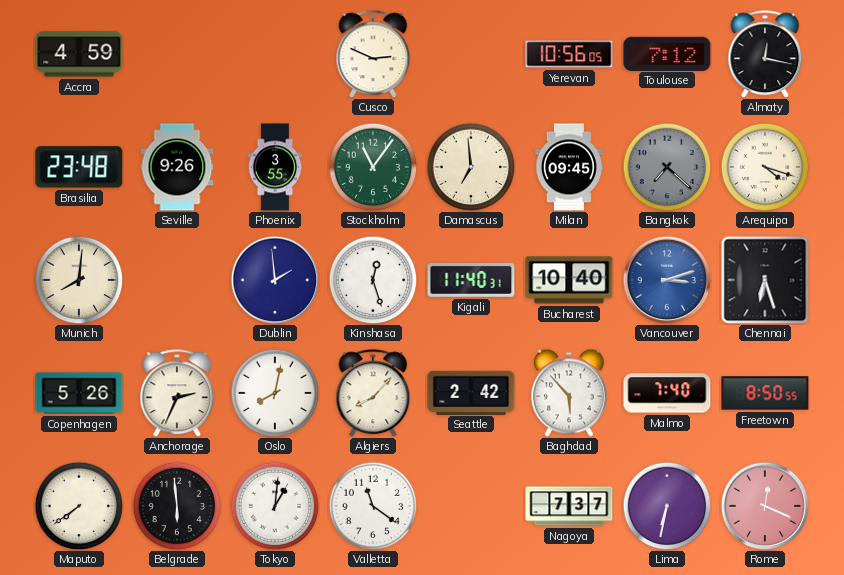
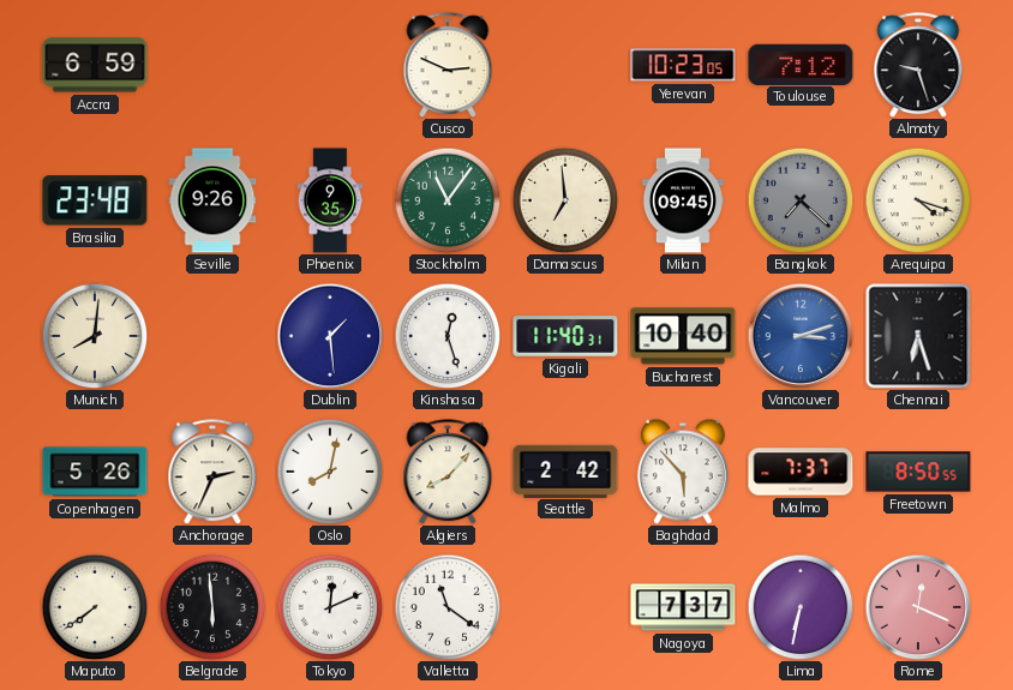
Accra: 4:59 -> 6:59 (95, 65)
Yerevan: 10:56 -> 10:23 (683, 65)
Almaty: 12:17 -> 9:27 (918, 65)
Phoenix: 3:55 -> 9:35 (330, 200)
Dublin: 1:59 -> 1:29 (330, 336)
Malmo: 7:40 -> 7:37 (801, 472)
Tokyo: 1:01 -> 12:11 (330, 607)
